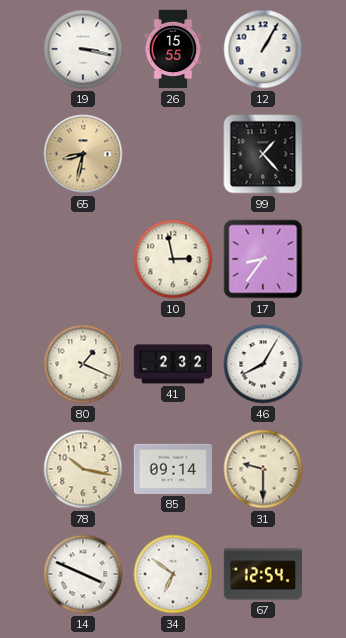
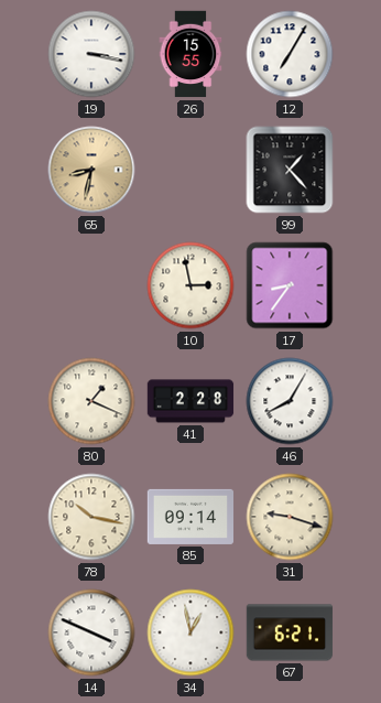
12: 1:05 -> 7:05 (290, 54)
41: 2:32 -> 2:28 (190, 401)
31: 9:30 -> 9:18 (290, 517)
34: 6:51 -> 12:58 (190, 632)
67: 12:54 -> 6:21 (290, 632)
